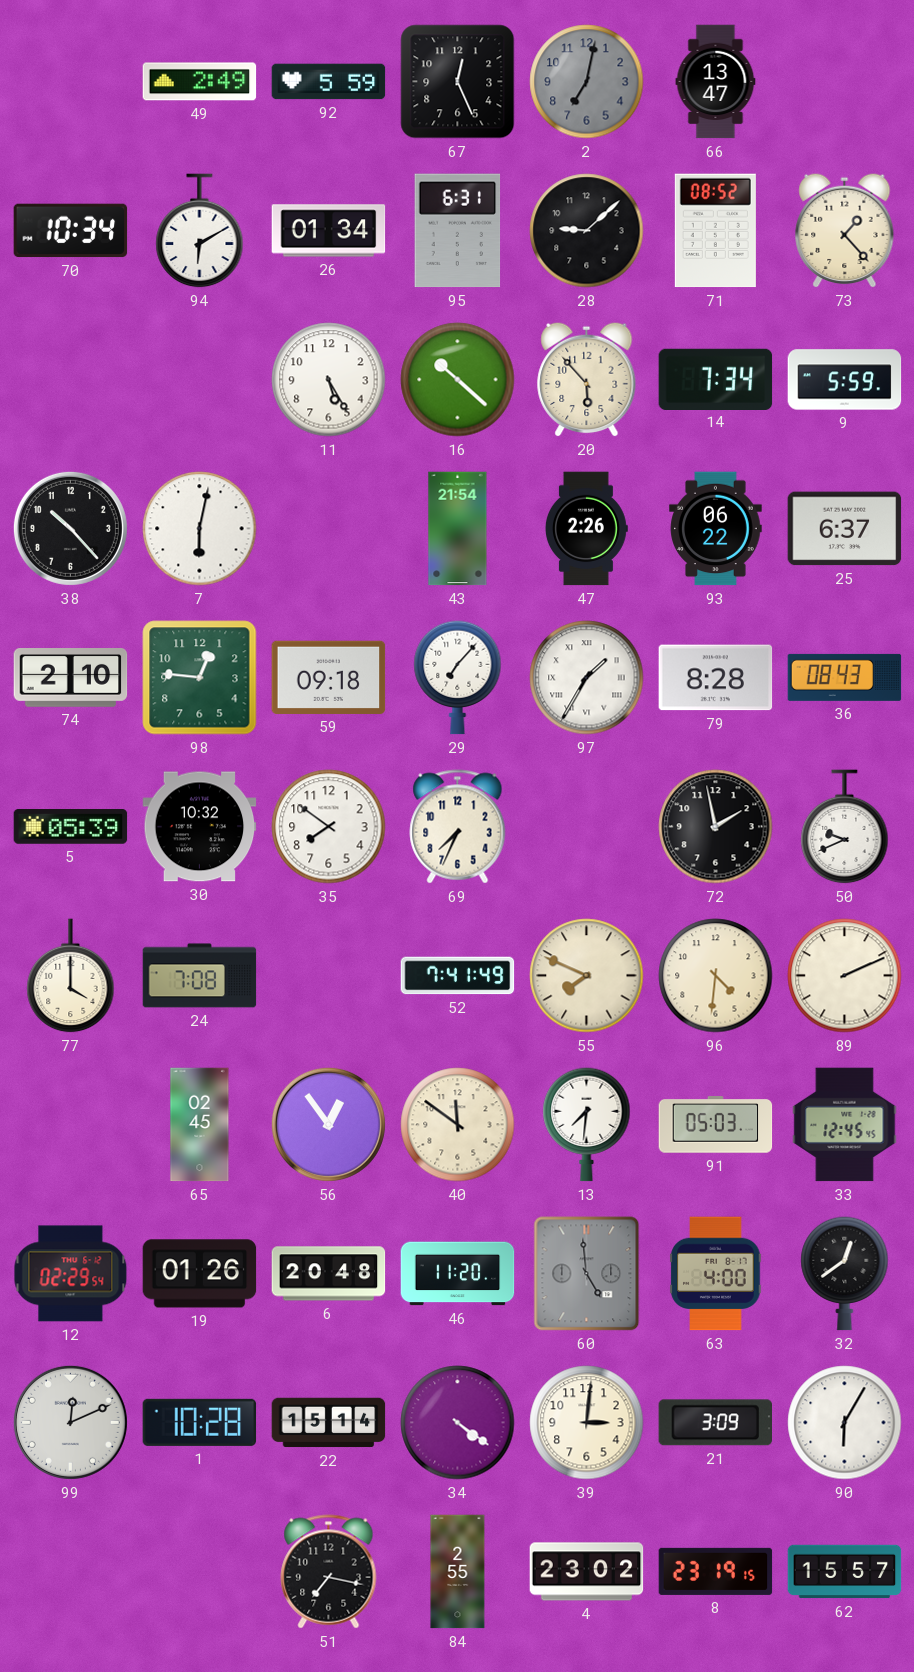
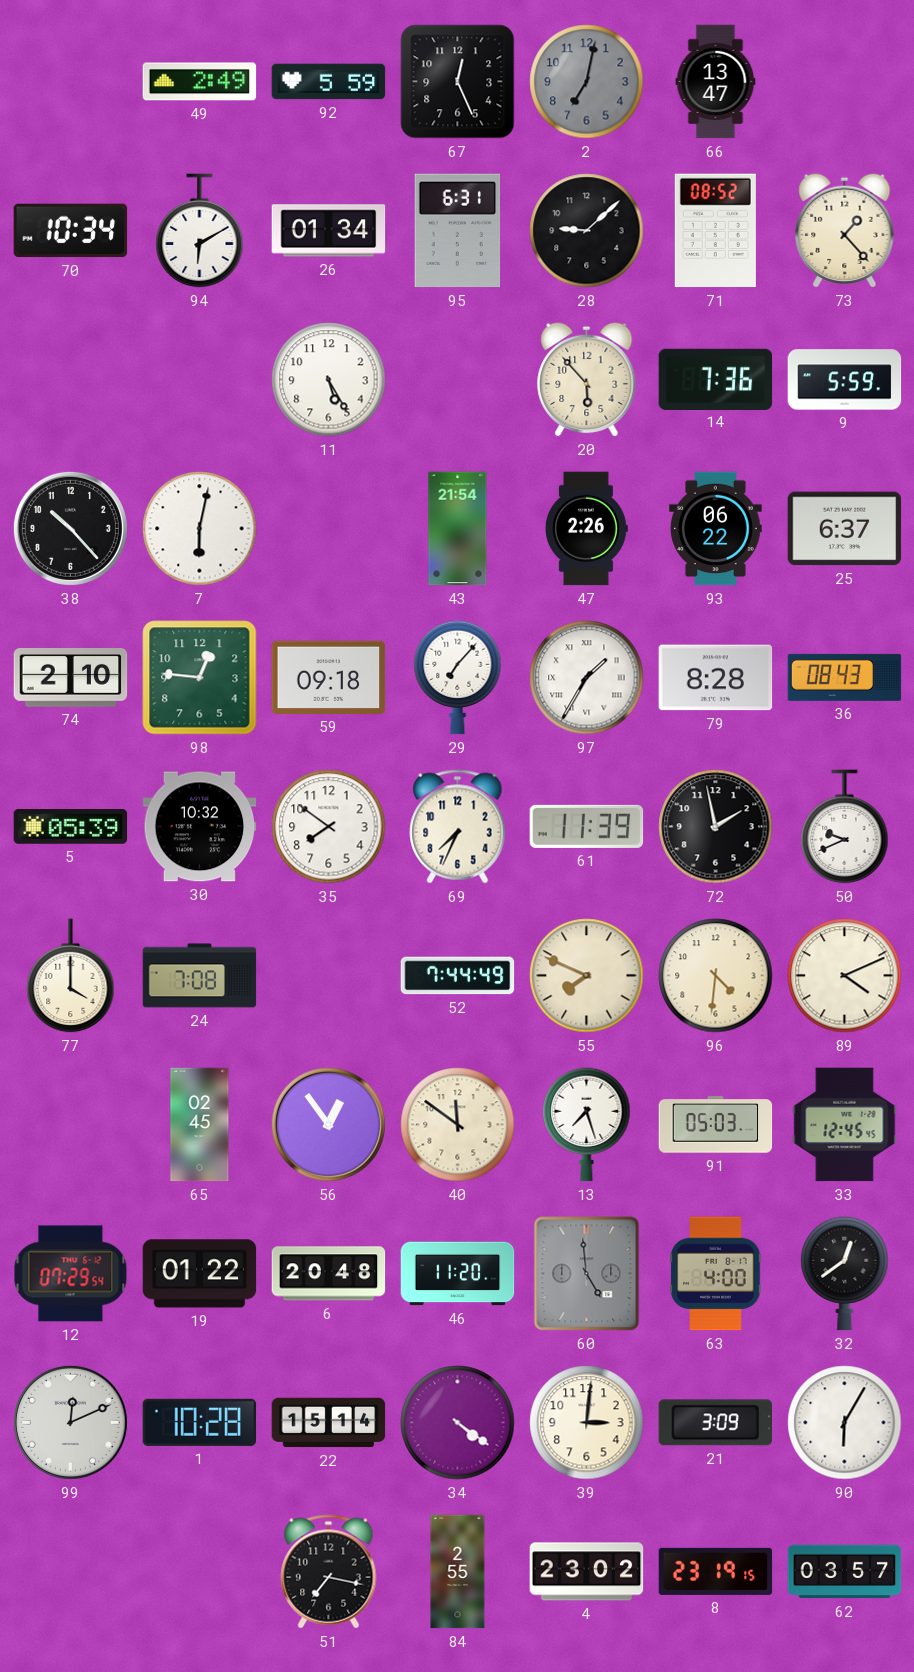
16: 10:22 -> none (458, 380)
14: 7:34 -> 7:36 (716, 379)
61: none -> 11:39 (587, 826)
52: 7:41 -> 7:44 (458, 976)
89: 2:11 -> 4:11 (845, 976)
13: 7:31 -> 7:27 (587, 1125)
12: 02:29 -> 07:29 (71, 1274)
19: 01:26 -> 01:22 (200, 1274)
62: 15:57 -> 03:57 (845, 1572)
